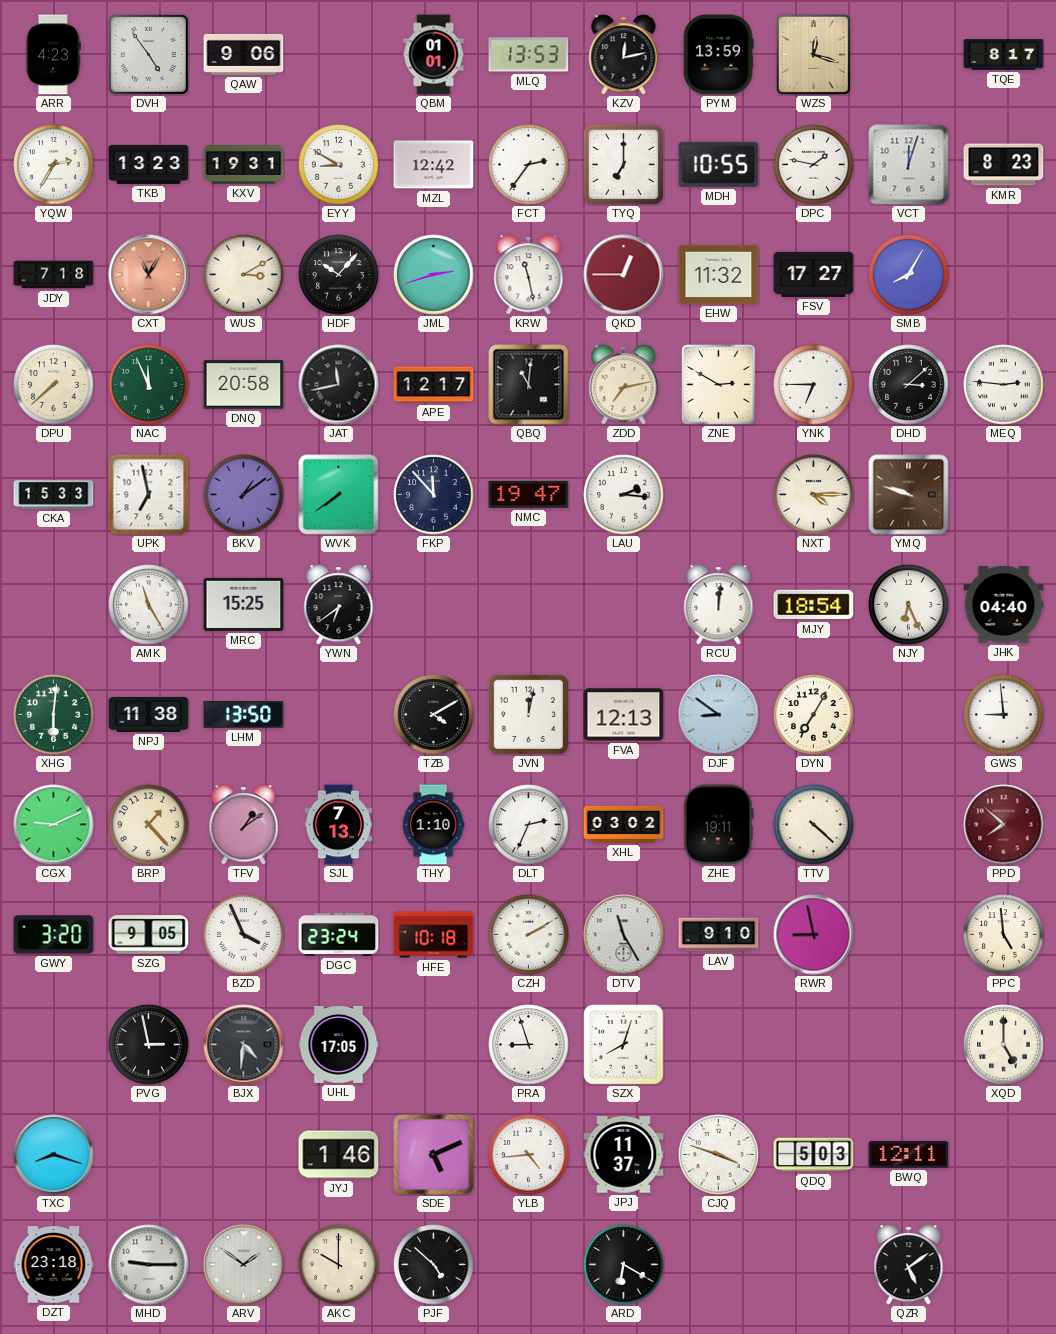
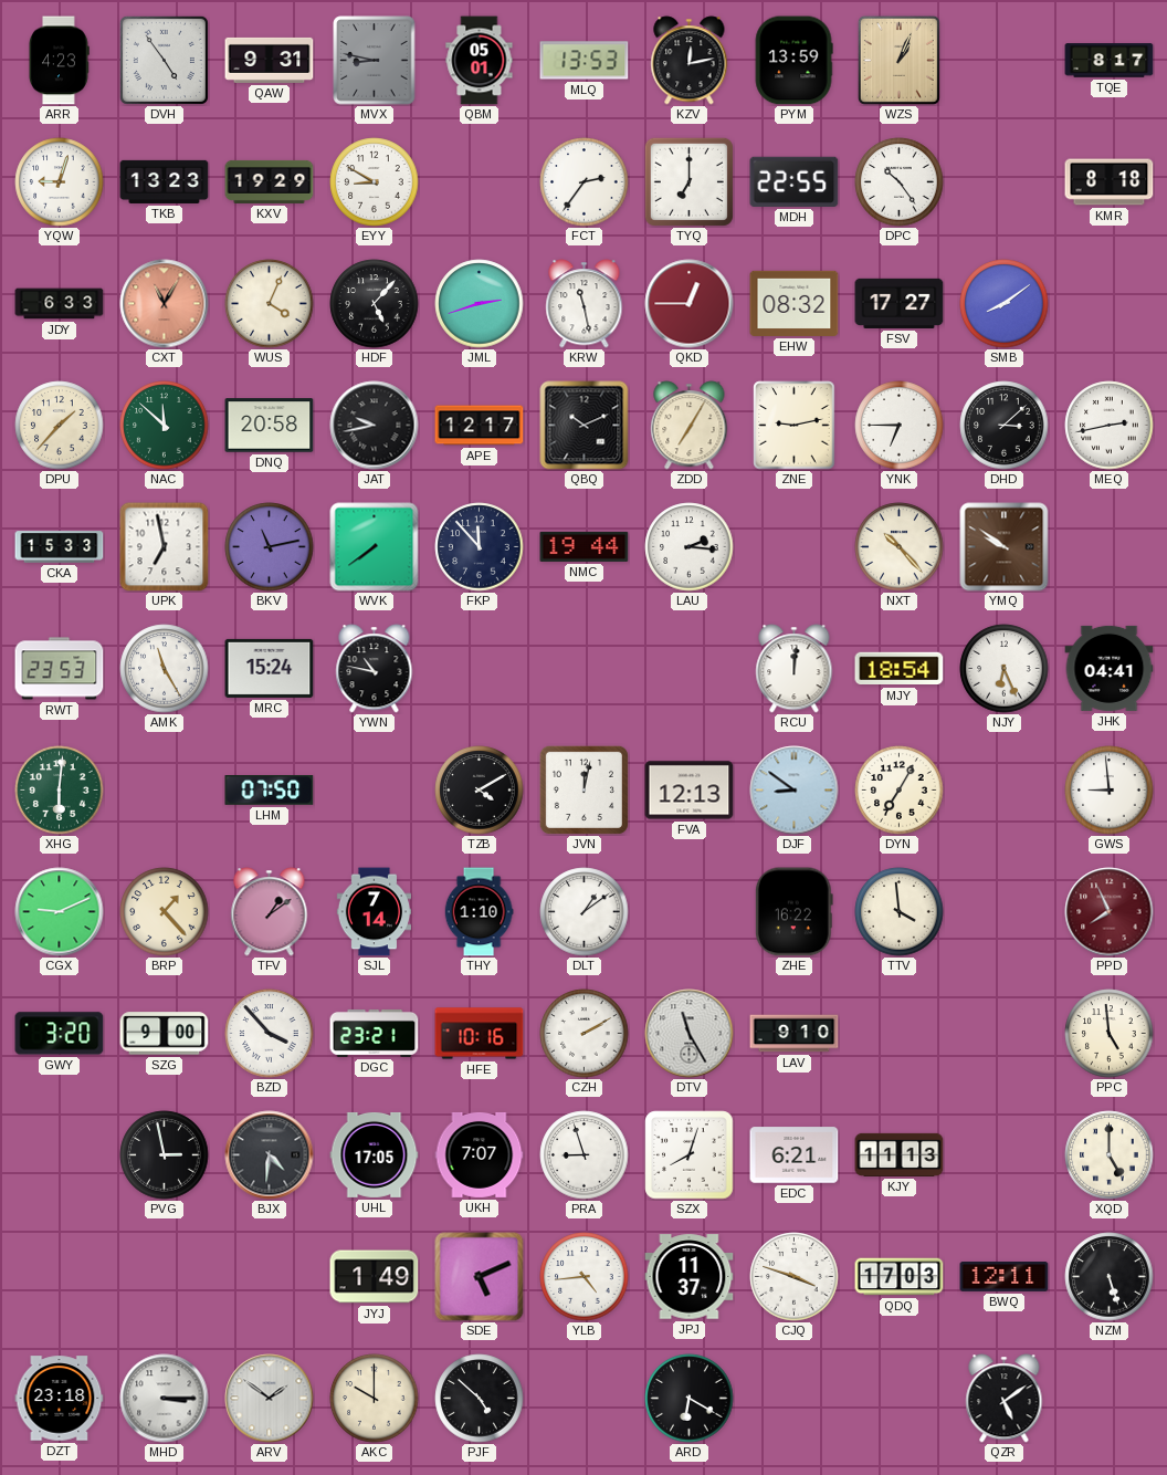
QAW: 9:06 -> 9:31 (270, 60)
MVX: none -> 8:47 (375, 61)
QBM: 01:01 -> 05:01 (480, 61)
WZS: 12:18 -> 1:04 (898, 60)
YQW: 2:35 -> 9:03 (60, 182)
KXV: 19:31 -> 19:29 (270, 181)
MZL: 12:42 -> none (434, 165)
MDH: 10:55 -> 22:55 (795, 181)
DPC: 1:47 -> 10:24 (900, 182)
VCT: 12:03 -> none (909, 165)
KMR: 8:23 -> 8:18 (1110, 182)
JDY: 7:18 -> 6:33 (60, 304)
WUS: 3:10 -> 4:04 (270, 304)
HDF: 10:07 -> 5:07 (375, 304)
EHW: 11:32 -> 08:32 (795, 303)
SMB: 8:05 -> 8:09 (1005, 304)
DPU: 7:38 -> 1:37 (60, 426)
NAC: 11:56 -> 11:52 (165, 426)
JAT: 11:43 -> 9:43 (375, 426)
QBQ: 11:01 -> 10:11 (585, 426)
ZDD: 7:13 -> 7:05 (690, 426)
ZNE: 2:50 -> 9:13 (795, 426)
MEQ: 2:46 -> 2:43 (1110, 426)
BKV: 1:09 -> 11:13 (270, 547)
NMC: 19:47 -> 19:44 (585, 546)
NXT: 4:15 -> 10:23 (900, 547)
YMQ: 9:48 -> 9:51 (1005, 547)
RWT: none -> 23:53 (60, 669)
MRC: 15:25 -> 15:24 (270, 668)
YWN: 6:39 -> 10:47 (375, 669)
JHK: 04:40 -> 04:41 (1110, 668)
NPJ: 11:38 -> none (149, 714)
LHM: 13:50 -> 07:50 (270, 791)
SJL: 7:13 -> 7:14 (374, 912)
DLT: 2:34 -> 1:09 (585, 912)
XHL: 03:02 -> none (624, 824)
ZHE: 19:11 -> 16:22 (793, 912)
TTV: 4:22 -> 3:59 (900, 912)
PPD: 7:52 -> 7:56 (1110, 912)
SZG: 9:05 -> 9:00 (165, 1034)
BZD: 3:56 -> 3:53 (270, 1034)
DGC: 23:24 -> 23:21 (375, 1033)
HFE: 10:18 -> 10:16 (480, 1034)
RWR: 8:58 -> none (814, 935)
UKH: none -> 7:07 (480, 1154)
EDC: none -> 6:21 (795, 1155)
KJY: none -> 11:13 (900, 1154)
TXC: 8:18 -> none (54, 1155)
JYJ: 1:46 -> 1:49 (375, 1277)
QDQ: 5:03 -> 17:03 (900, 1277)
NZM: none -> 5:27 (1110, 1277)
MHD: 9:15 -> 3:15 (165, 1399)
